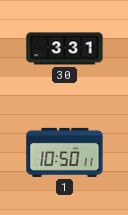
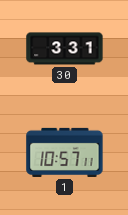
1: 10:50 -> 10:57 (65, 152)
